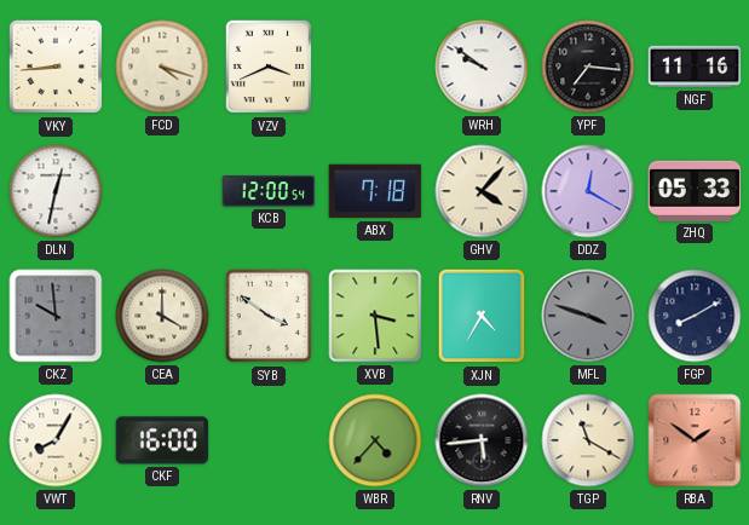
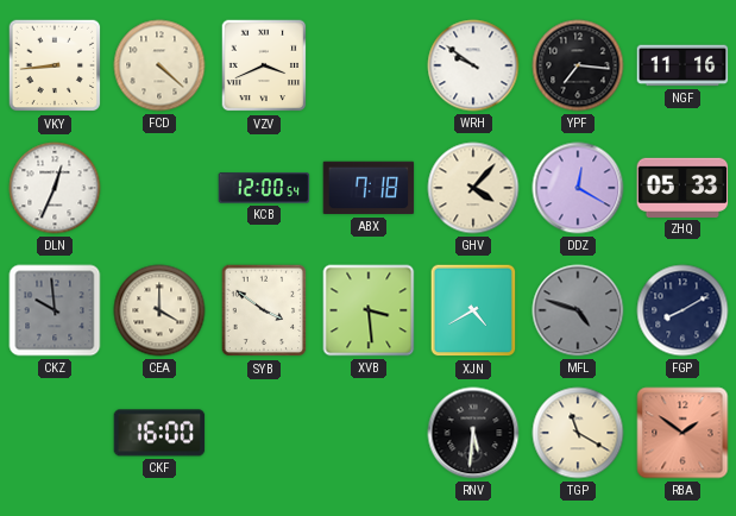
FCD: 4:18 -> 4:22 (159, 65)
DLN: 12:32 -> 12:34 (55, 188)
XJN: 4:35 -> 4:40 (473, 310)
MFL: 3:48 -> 4:48 (578, 310)
VWT: 8:05 -> none (56, 440)
WBR: 4:37 -> none (375, 440)
RNV: 5:44 -> 5:31 (473, 433)
